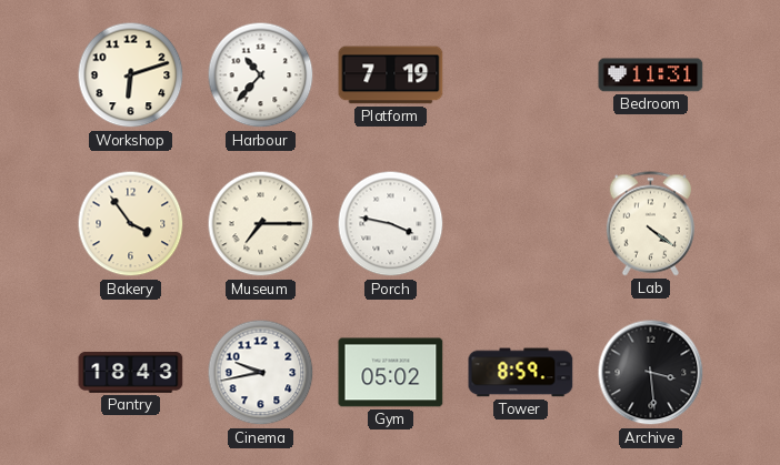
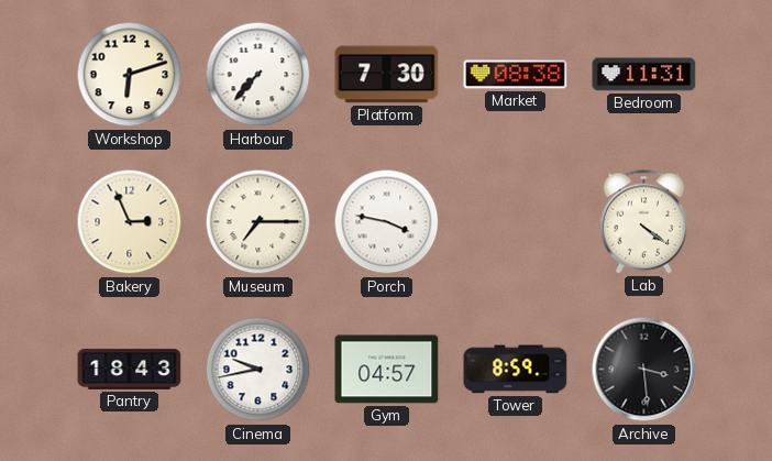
Harbour: 10:37 -> 7:37 (258, 75)
Platform: 7:19 -> 7:30 (387, 75)
Market: none -> 08:38 (516, 75)
Bakery: 3:54 -> 2:56 (130, 222)
Gym: 05:02 -> 04:57 (387, 370)
